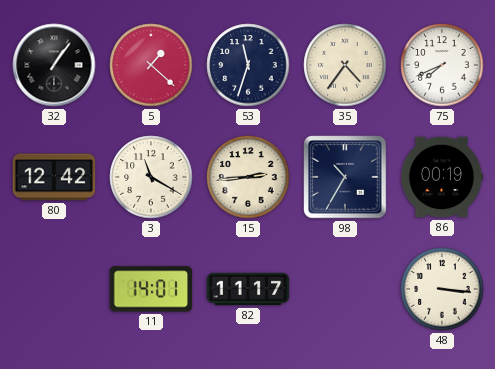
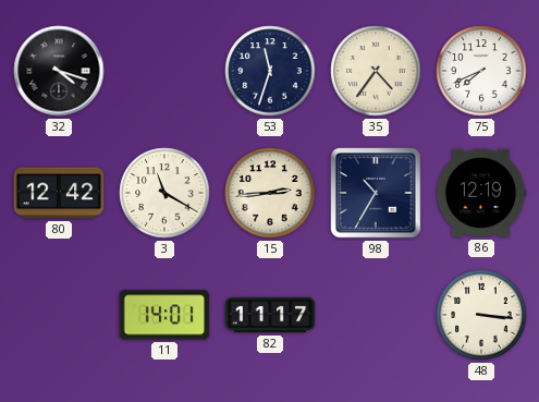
32: 1:06 -> 4:18 (59, 71)
5: 1:22 -> none (151, 65)
86: 00:19 -> 12:19 (481, 193)
